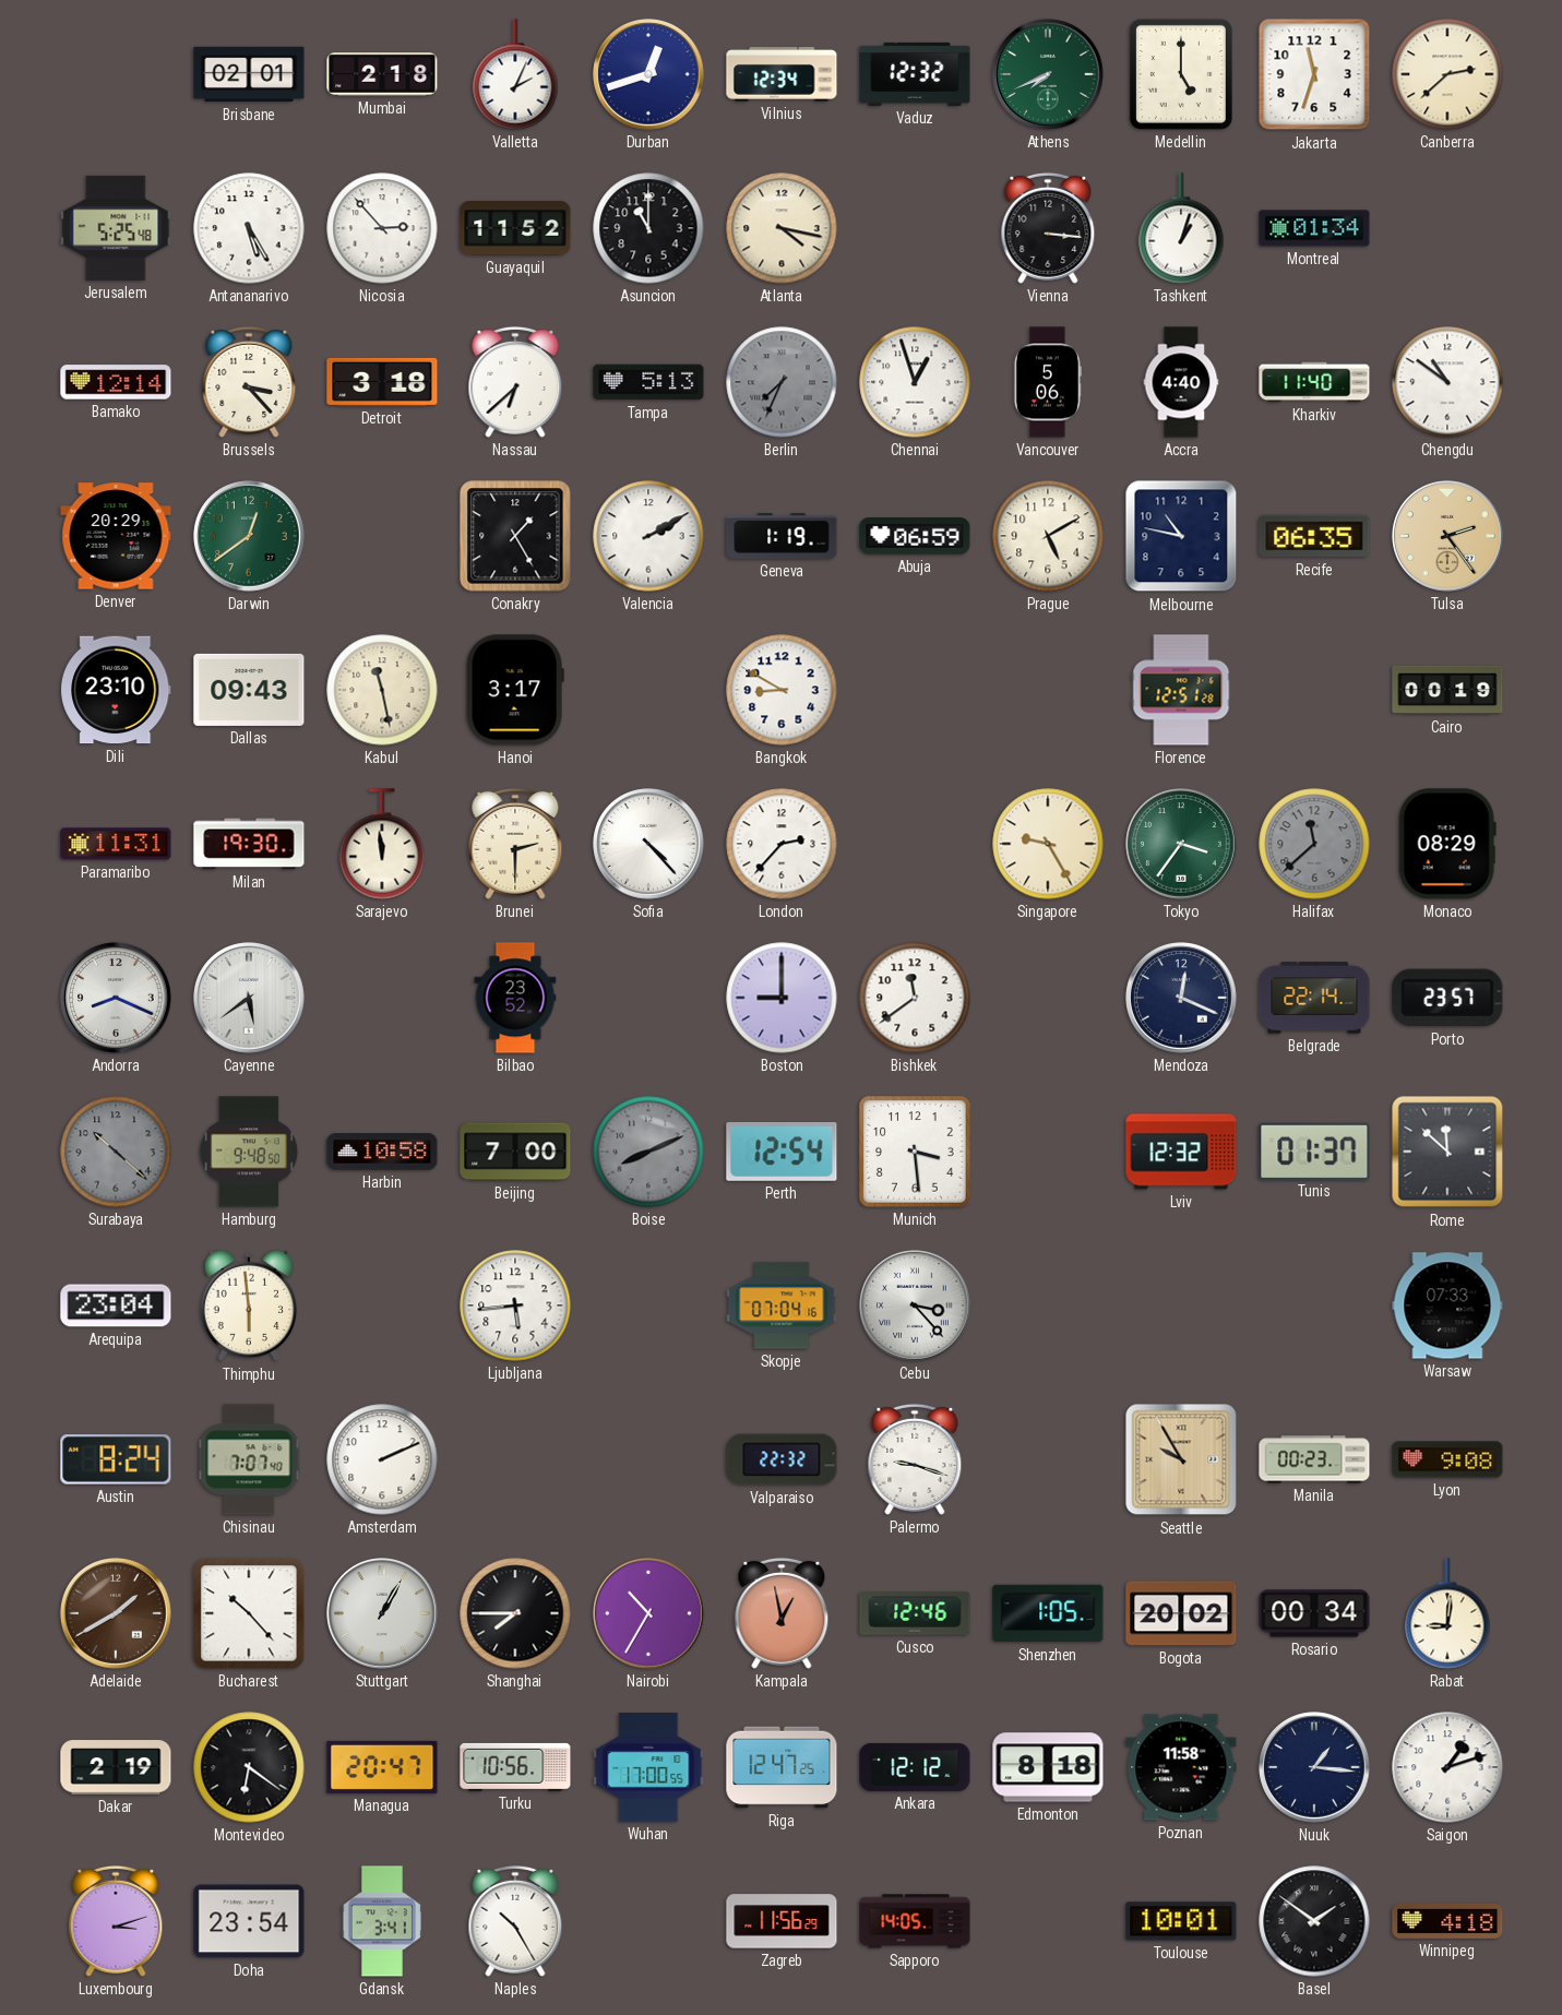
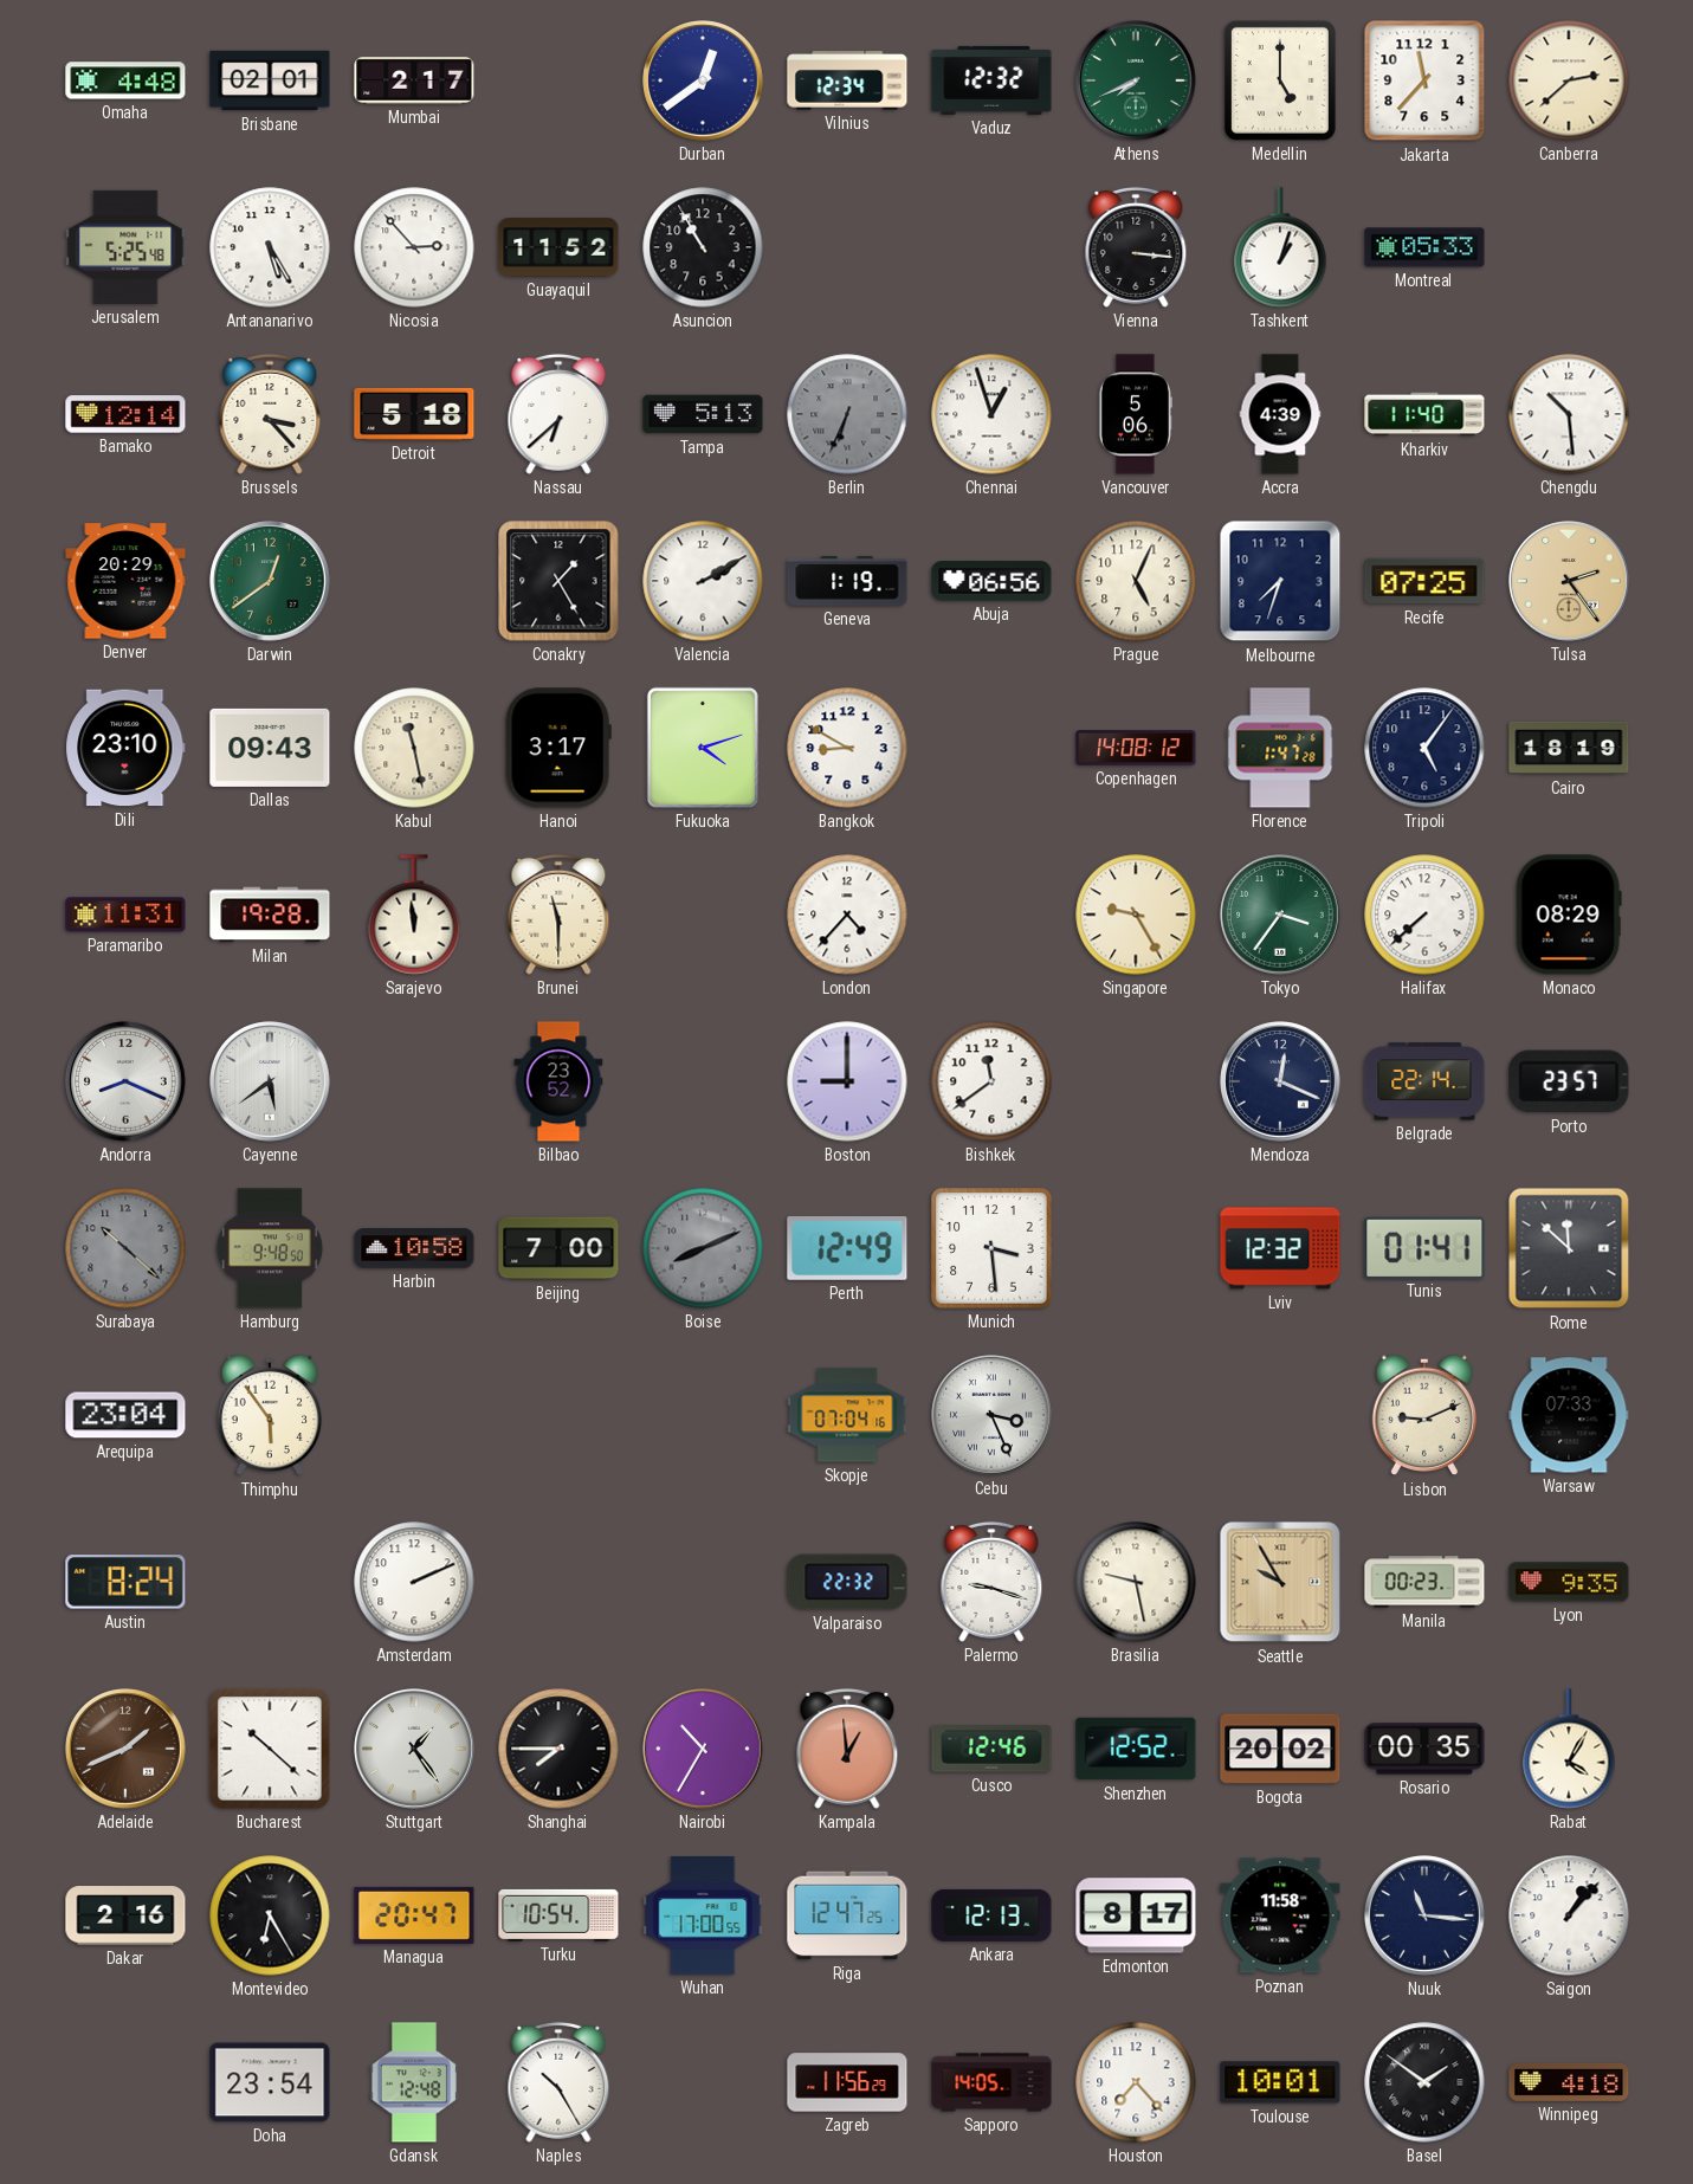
Omaha: none -> 4:48 (125, 80)
Mumbai: 2:18 -> 2:17 (414, 80)
Valletta: 2:04 -> none (515, 74)
Durban: 12:42 -> 12:39 (703, 80)
Jakarta: 11:33 -> 11:37 (1424, 80)
Asuncion: 11:00 -> 10:55 (703, 247)
Atlanta: 4:17 -> none (782, 228)
Montreal: 01:34 -> 05:33 (1424, 247)
Detroit: 3:18 -> 5:18 (414, 414)
Berlin: 7:34 -> 6:34 (847, 414)
Accra: 4:40 -> 4:39 (1280, 414)
Chengdu: 10:51 -> 10:29 (1569, 414)
Abuja: 06:59 -> 06:56 (991, 581)
Prague: 5:10 -> 5:04 (1136, 581)
Melbourne: 10:47 -> 7:33 (1280, 581)
Recife: 06:35 -> 07:25 (1424, 581)
Fukuoka: none -> 4:12 (703, 748)
Copenhagen: none -> 14:08 (1136, 748)
Florence: 12:51 -> 1:47 (1280, 748)
Tripoli: none -> 5:06 (1424, 748)
Cairo: 00:19 -> 18:19 (1569, 748)
Milan: 19:30 -> 19:28 (270, 915)
Brunei: 2:30 -> 11:30 (558, 915)
Sofia: 4:23 -> none (648, 844)
London: 2:37 -> 4:37 (847, 915)
Halifax: 11:38 -> 7:38 (1424, 915)
Halifax dial: grey -> white (1424, 915)
Perth: 12:54 -> 12:49 (847, 1249)
Tunis: 01:37 -> 01:41 (1424, 1247)
Thimphu: 5:59 -> 5:54 (270, 1415)
Ljubljana: 5:44 -> none (515, 1305)
Cebu: 3:23 -> 3:26 (991, 1415)
Lisbon: none -> 9:11 (1424, 1415)
Chisinau: 7:07 -> none (249, 1459)
Brasilia: none -> 9:28 (1136, 1582)
Lyon: 9:08 -> 9:35 (1569, 1582)
Adelaide: 1:40 -> 1:41 (125, 1749)
Bucharest: 10:23 -> 10:22 (270, 1749)
Stuttgart: 1:05 -> 1:24 (414, 1749)
Kampala: 12:58 -> 12:59 (847, 1749)
Shenzhen: 1:05 -> 12:52 (1136, 1749)
Rosario: 00:34 -> 00:35 (1424, 1749)
Rabat: 9:01 -> 4:05 (1569, 1749)
Dakar: 2:19 -> 2:16 (125, 1915)
Montevideo: 6:21 -> 6:25 (270, 1915)
Turku: 10:56 -> 10:54 (558, 1915)
Ankara: 12:12 -> 12:13 (991, 1915)
Edmonton: 8:18 -> 8:17 (1136, 1915)
Nuuk: 1:16 -> 11:16 (1424, 1915)
Saigon: 1:12 -> 1:07 (1569, 1915)
Luxembourg: 3:12 -> none (116, 1921)
Gdansk: 3:41 -> 12:48 (414, 2082)
Houston: none -> 7:23 (1136, 2082)
